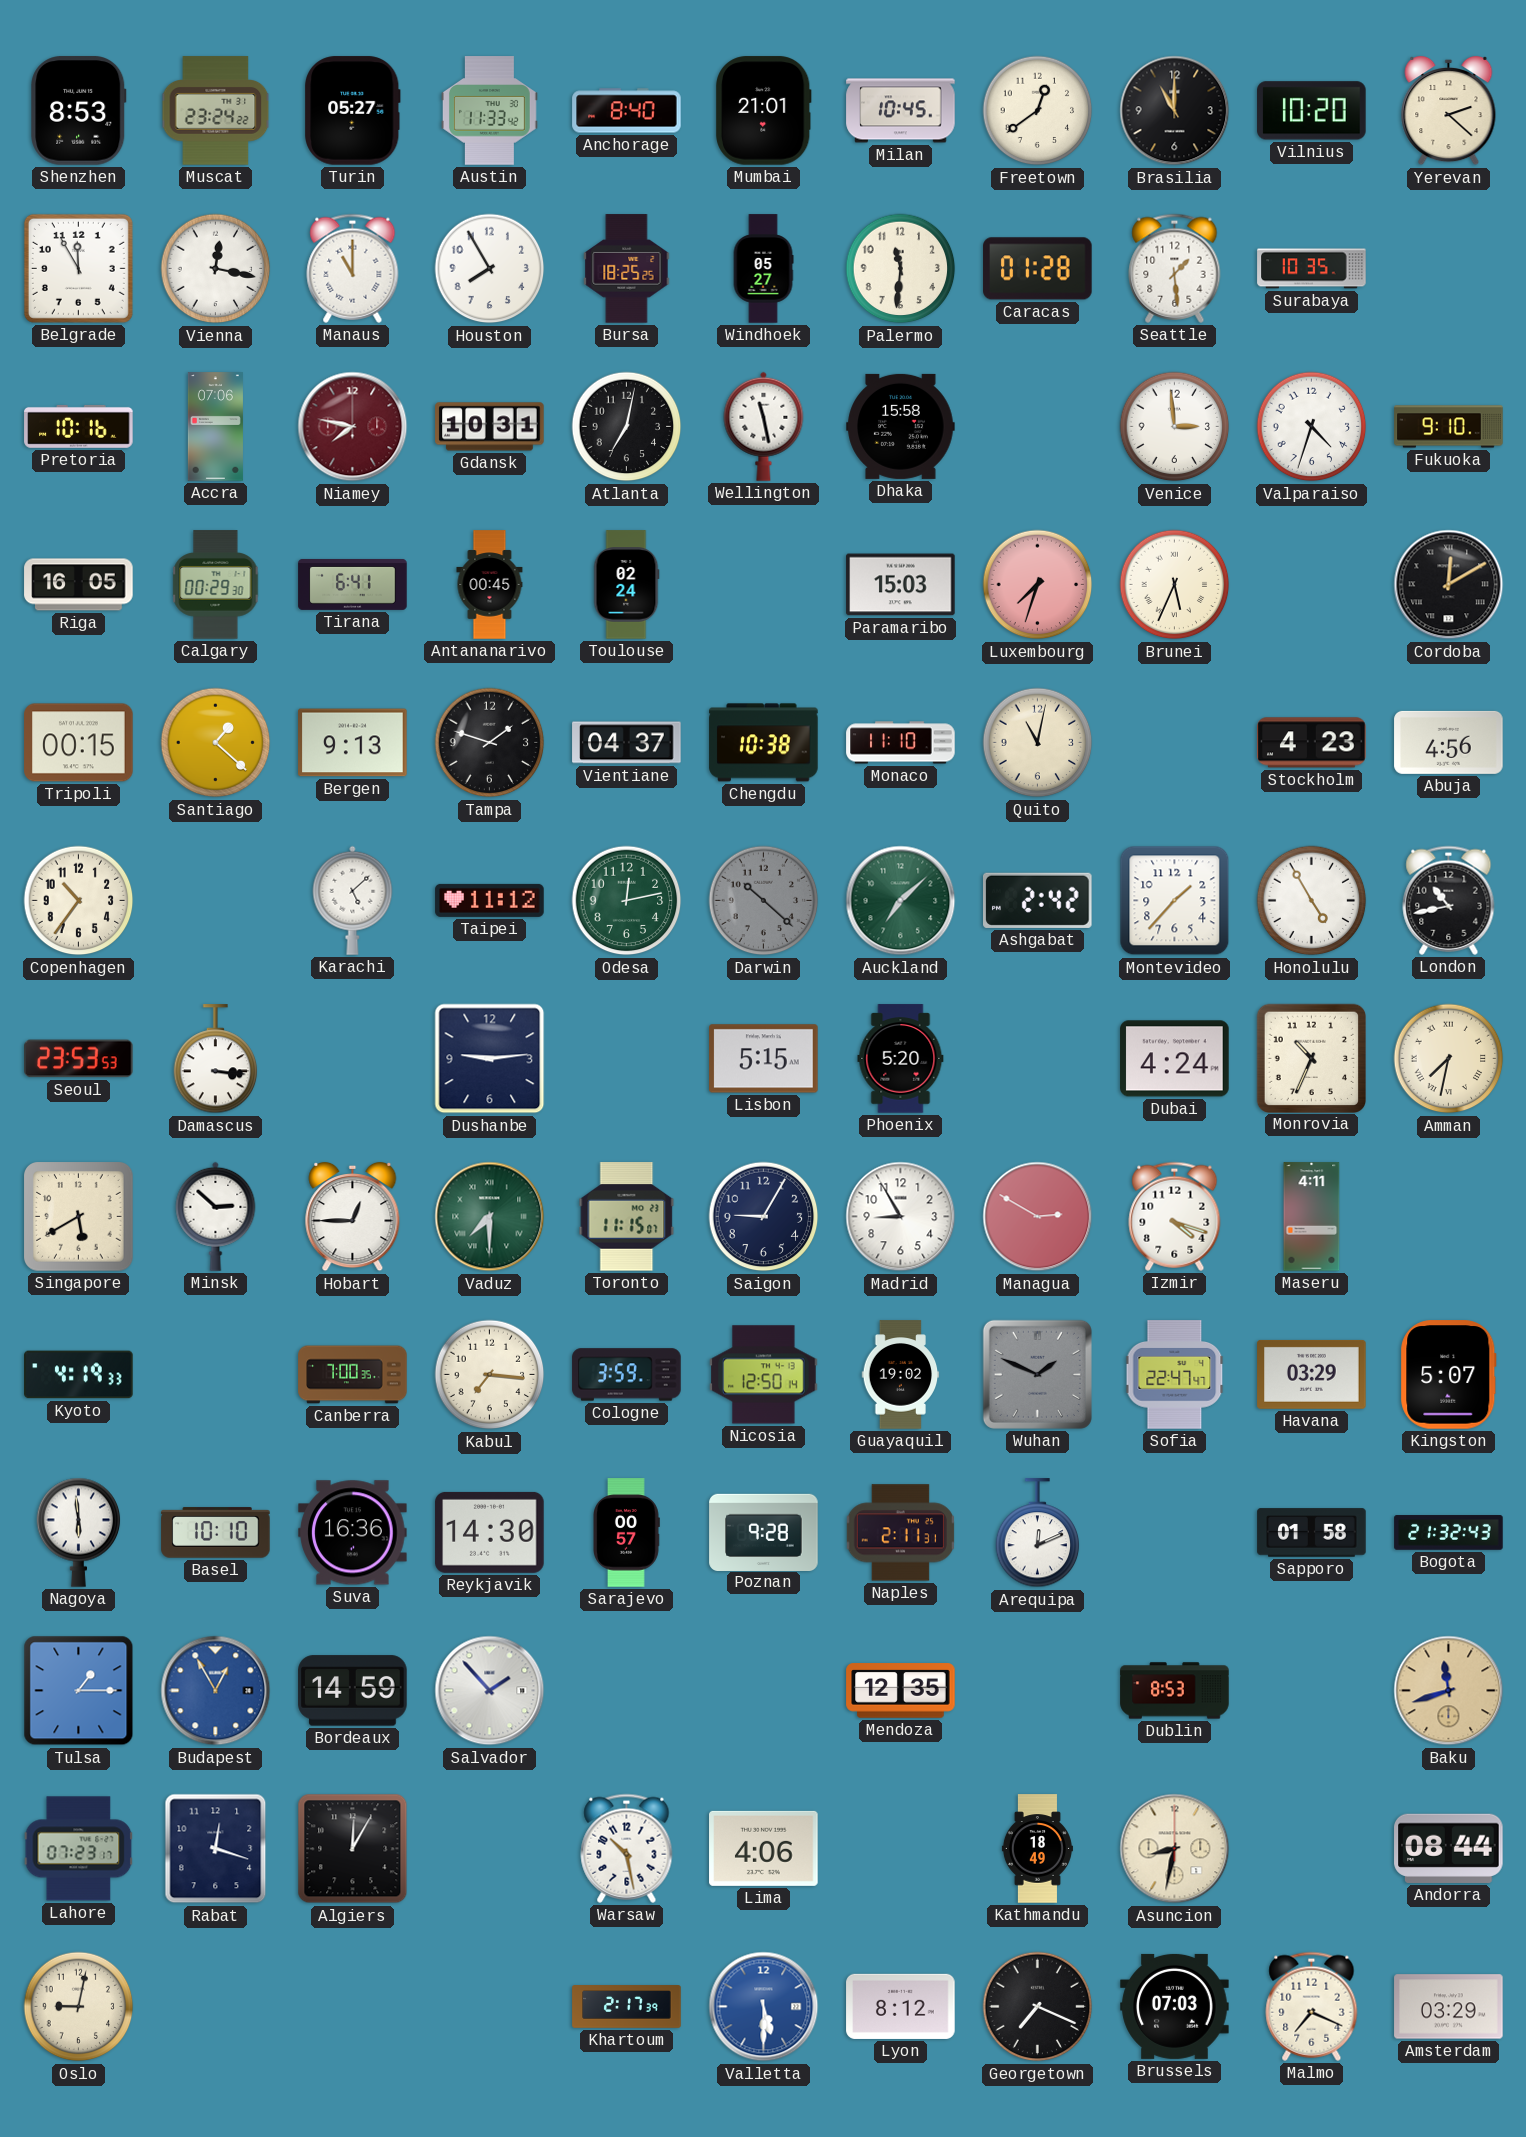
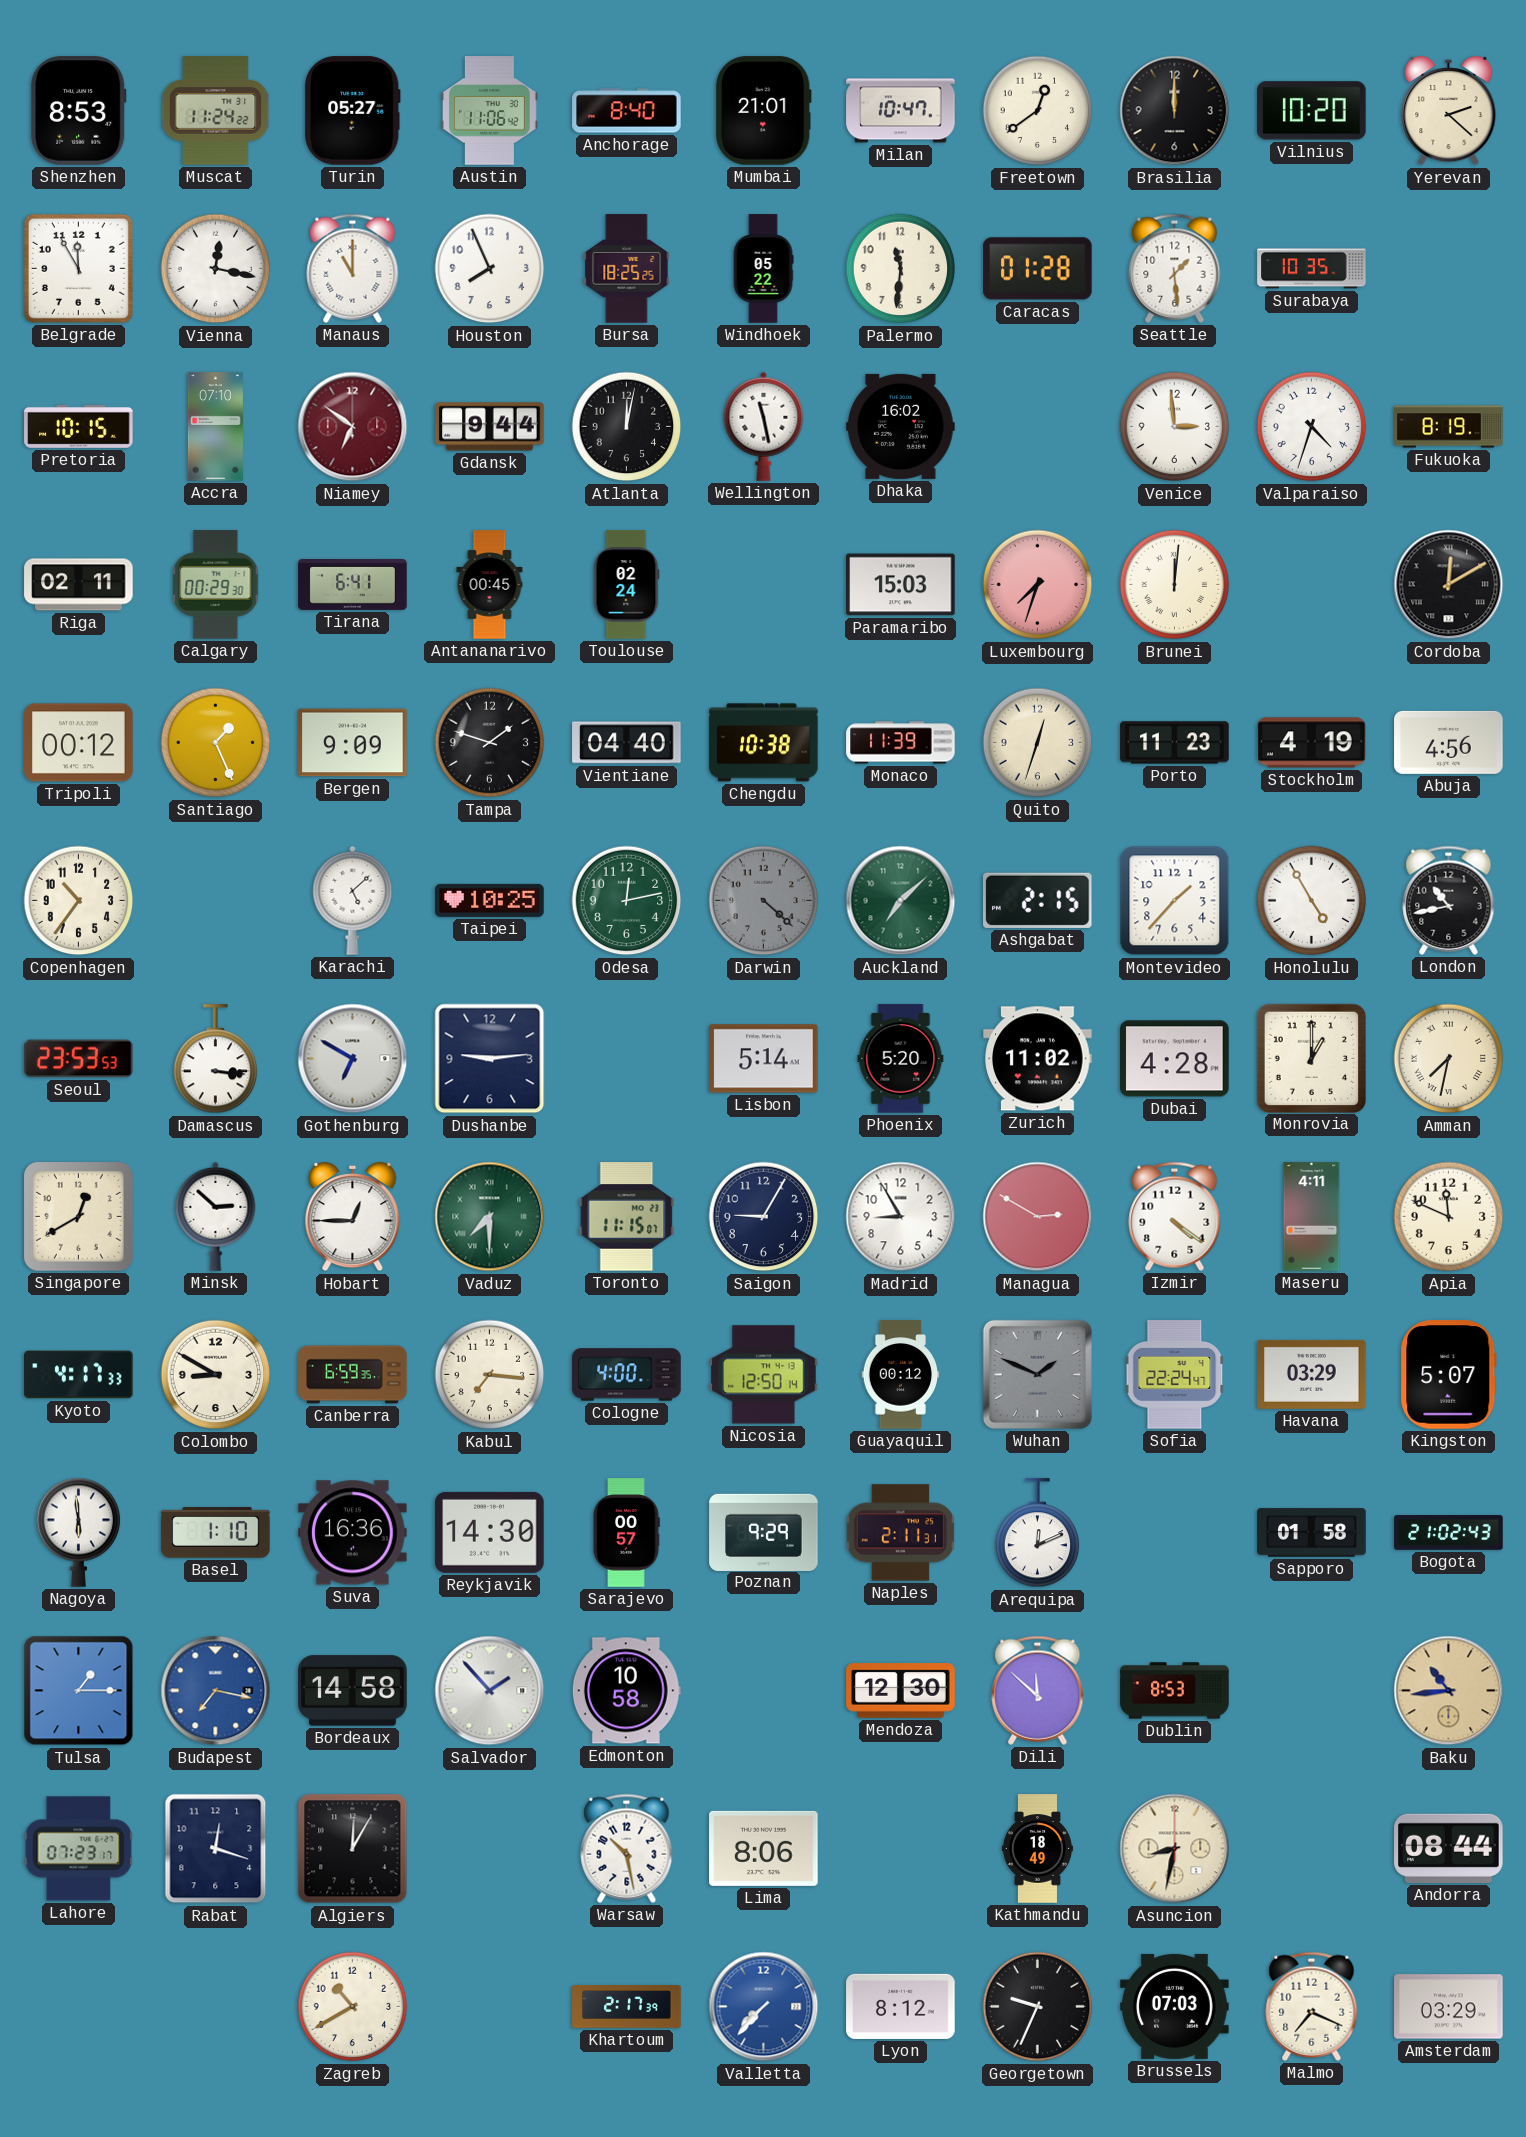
Muscat: 23:24 -> 11:24 (216, 111)
Austin: 11:33 -> 11:06 (489, 111)
Milan: 10:45 -> 10:47 (901, 111)
Brasilia: 11:00 -> 12:00 (1175, 111)
Houston: 7:55 -> 7:56 (490, 269)
Windhoek: 05:27 -> 05:22 (763, 269)
Pretoria: 10:16 -> 10:15 (79, 426)
Accra: 07:06 -> 07:10 (215, 427)
Niamey: 7:47 -> 6:51 (353, 427)
Gdansk: 10:31 -> 9:44 (490, 427)
Atlanta: 7:02 -> 12:02 (627, 427)
Dhaka: 15:58 -> 16:02 (901, 426)
Fukuoka: 9:10 -> 8:19 (1449, 427)
Riga: 16:05 -> 02:11 (79, 585)
Brunei: 5:34 -> 12:01 (1175, 585)
Tripoli: 00:15 -> 00:12 (79, 743)
Santiago: 1:22 -> 1:26 (216, 743)
Bergen: 9:13 -> 9:09 (353, 743)
Vientiane: 04:37 -> 04:40 (627, 743)
Monaco: 11:10 -> 11:39 (901, 743)
Quito: 11:02 -> 12:33 (1038, 743)
Porto: none -> 11:23 (1175, 743)
Stockholm: 4:23 -> 4:19 (1312, 743)
Taipei: 11:12 -> 10:25 (490, 900)
Darwin: 10:22 -> 4:22 (764, 901)
Ashgabat: 2:42 -> 2:15 (1038, 900)
Gothenburg: none -> 6:50 (353, 1059)
Lisbon: 5:15 -> 5:14 (764, 1059)
Zurich: none -> 11:02 (1038, 1059)
Dubai: 4:24 -> 4:28 (1175, 1059)
Monrovia: 10:34 -> 1:00 (1311, 1058)
Singapore: 5:40 -> 12:40 (79, 1217)
Izmir: 4:18 -> 4:21 (1175, 1216)
Apia: none -> 11:49 (1449, 1217)
Kyoto: 4:19 -> 4:17 (79, 1375)
Colombo: none -> 8:50 (216, 1375)
Canberra: 7:00 -> 6:59 (353, 1375)
Cologne: 3:59 -> 4:00 (627, 1375)
Guayaquil: 19:02 -> 00:12 (901, 1375)
Sofia: 22:47 -> 22:24 (1175, 1375)
Basel: 10:10 -> 1:10 (216, 1533)
Poznan: 9:28 -> 9:29 (764, 1532)
Bogota: 21:32 -> 21:02 (1449, 1533)
Budapest: 12:55 -> 7:17 (216, 1691)
Bordeaux: 14:59 -> 14:58 (353, 1691)
Edmonton: none -> 10:58 (626, 1691)
Mendoza: 12:35 -> 12:30 (901, 1691)
Dili: none -> 11:52 (1038, 1690)
Baku: 11:42 -> 10:44 (1449, 1691)
Lima: 4:06 -> 8:06 (764, 1848)
Oslo: 9:02 -> none (79, 2007)
Zagreb: none -> 10:40 (353, 2007)
Valletta: 5:30 -> 7:37 (764, 2007)
Georgetown: 7:19 -> 9:34 (1038, 2007)
